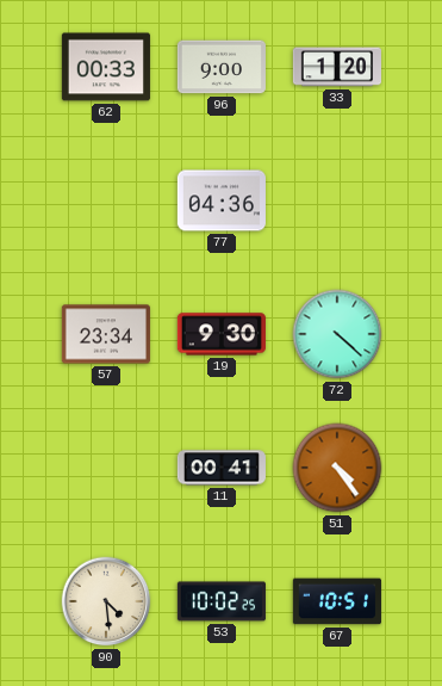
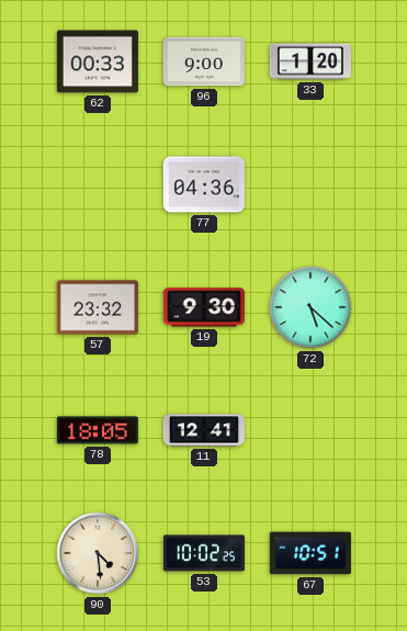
57: 23:34 -> 23:32 (98, 307)
72: 4:22 -> 5:22 (310, 307)
78: none -> 18:05 (98, 430)
11: 00:41 -> 12:41 (204, 430)
51: 4:24 -> none (337, 468)
